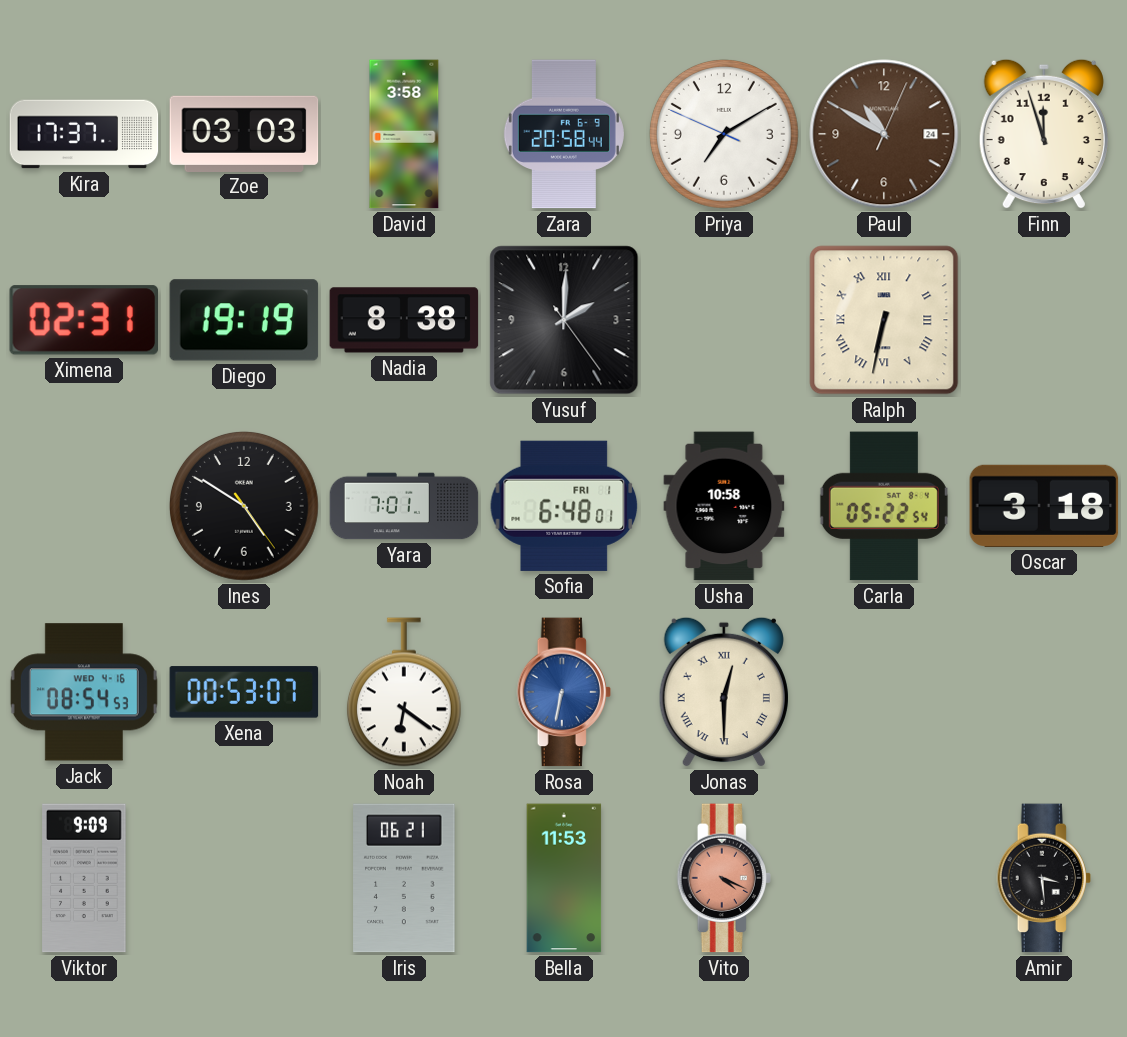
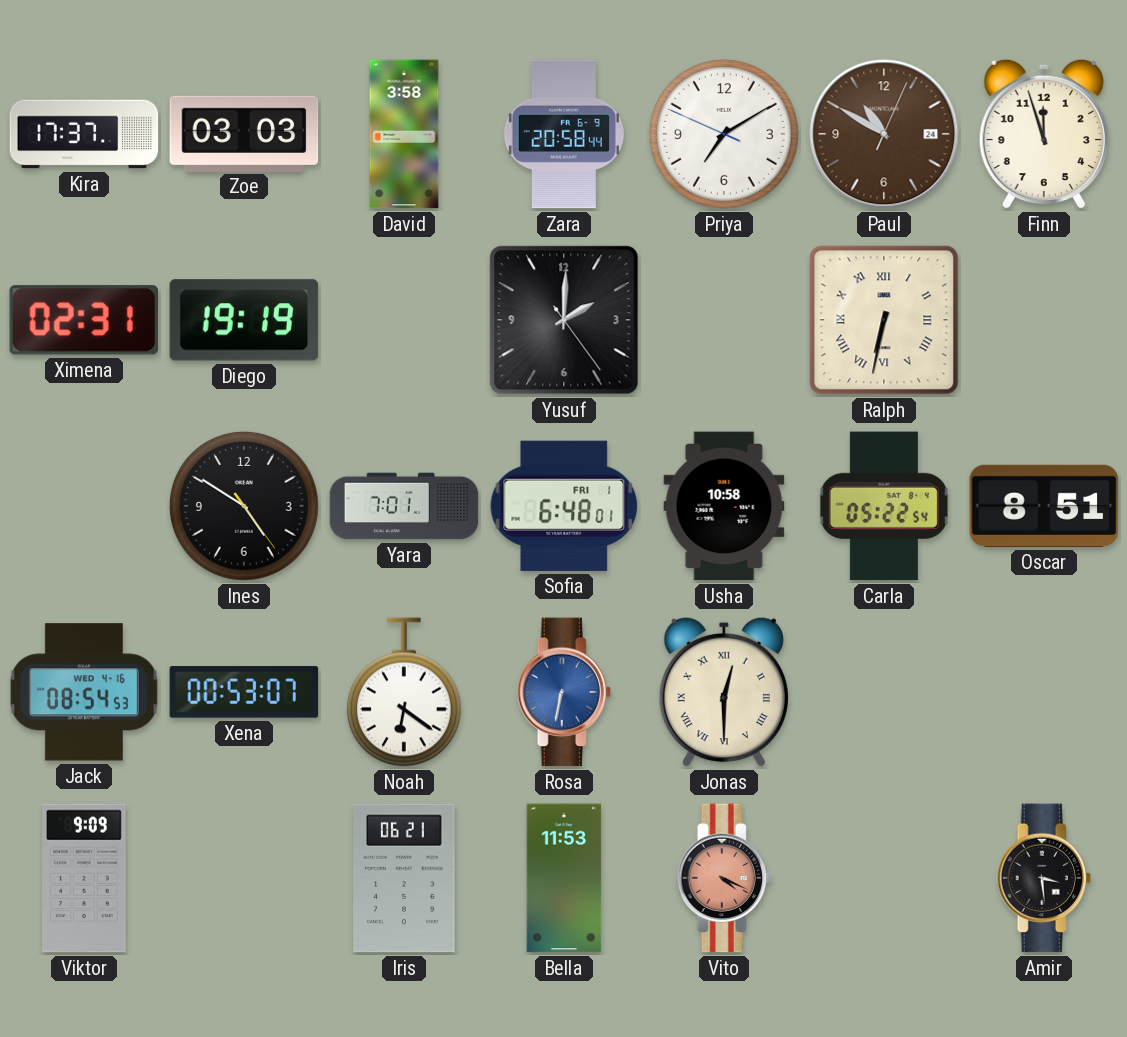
Nadia: 8:38 -> none (404, 320)
Oscar: 3:18 -> 8:51 (1044, 506)
